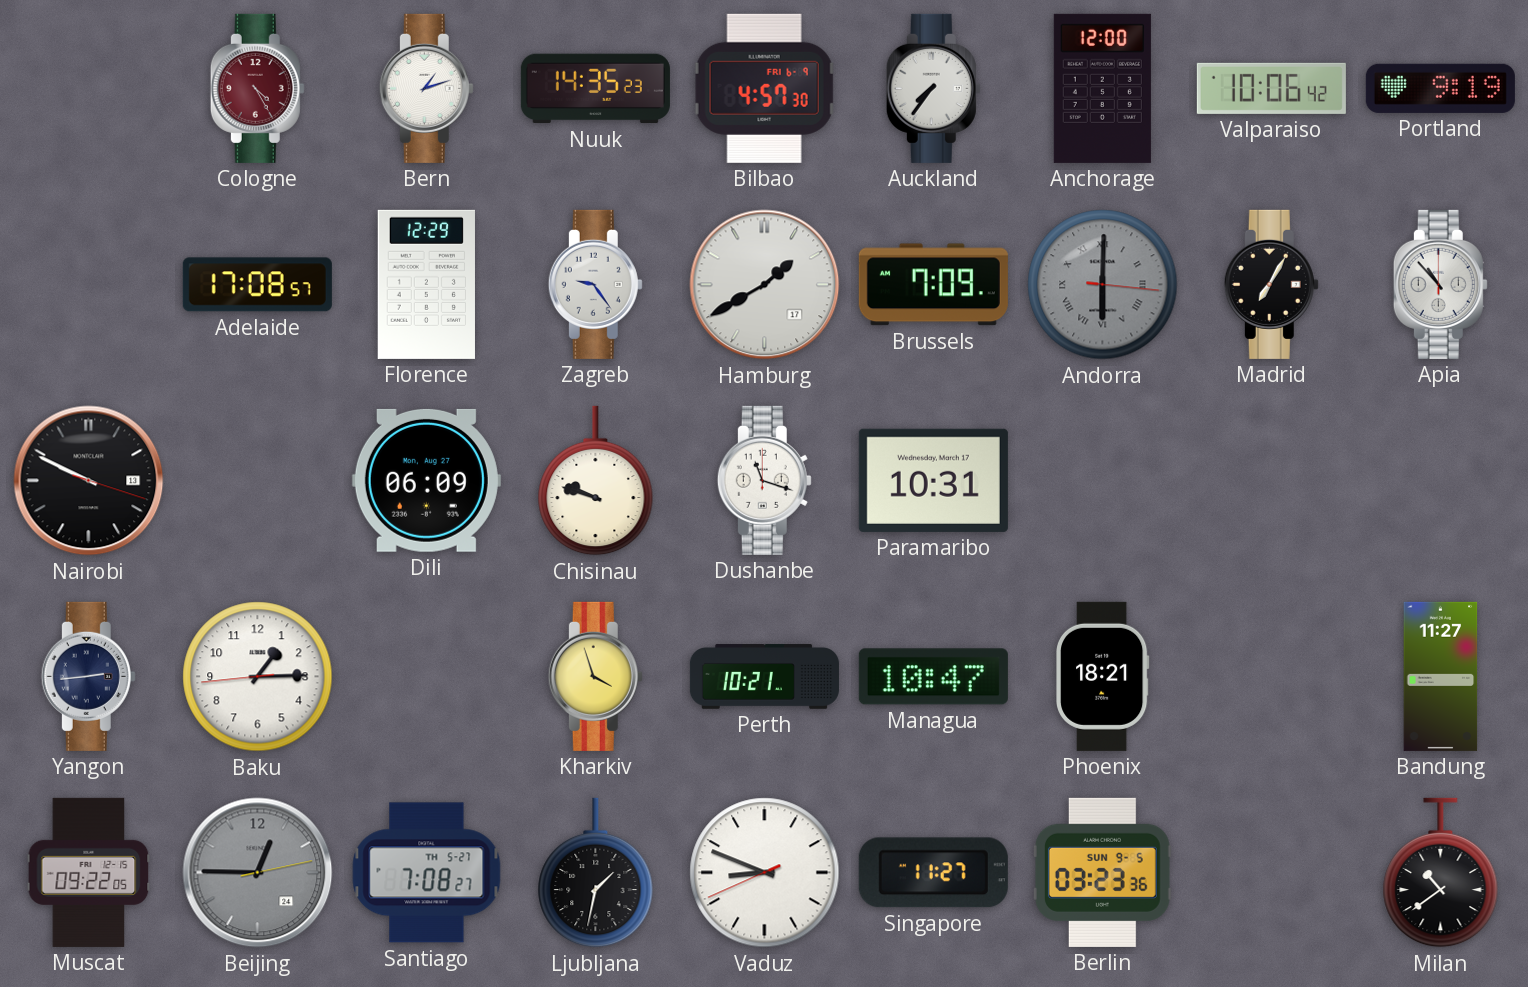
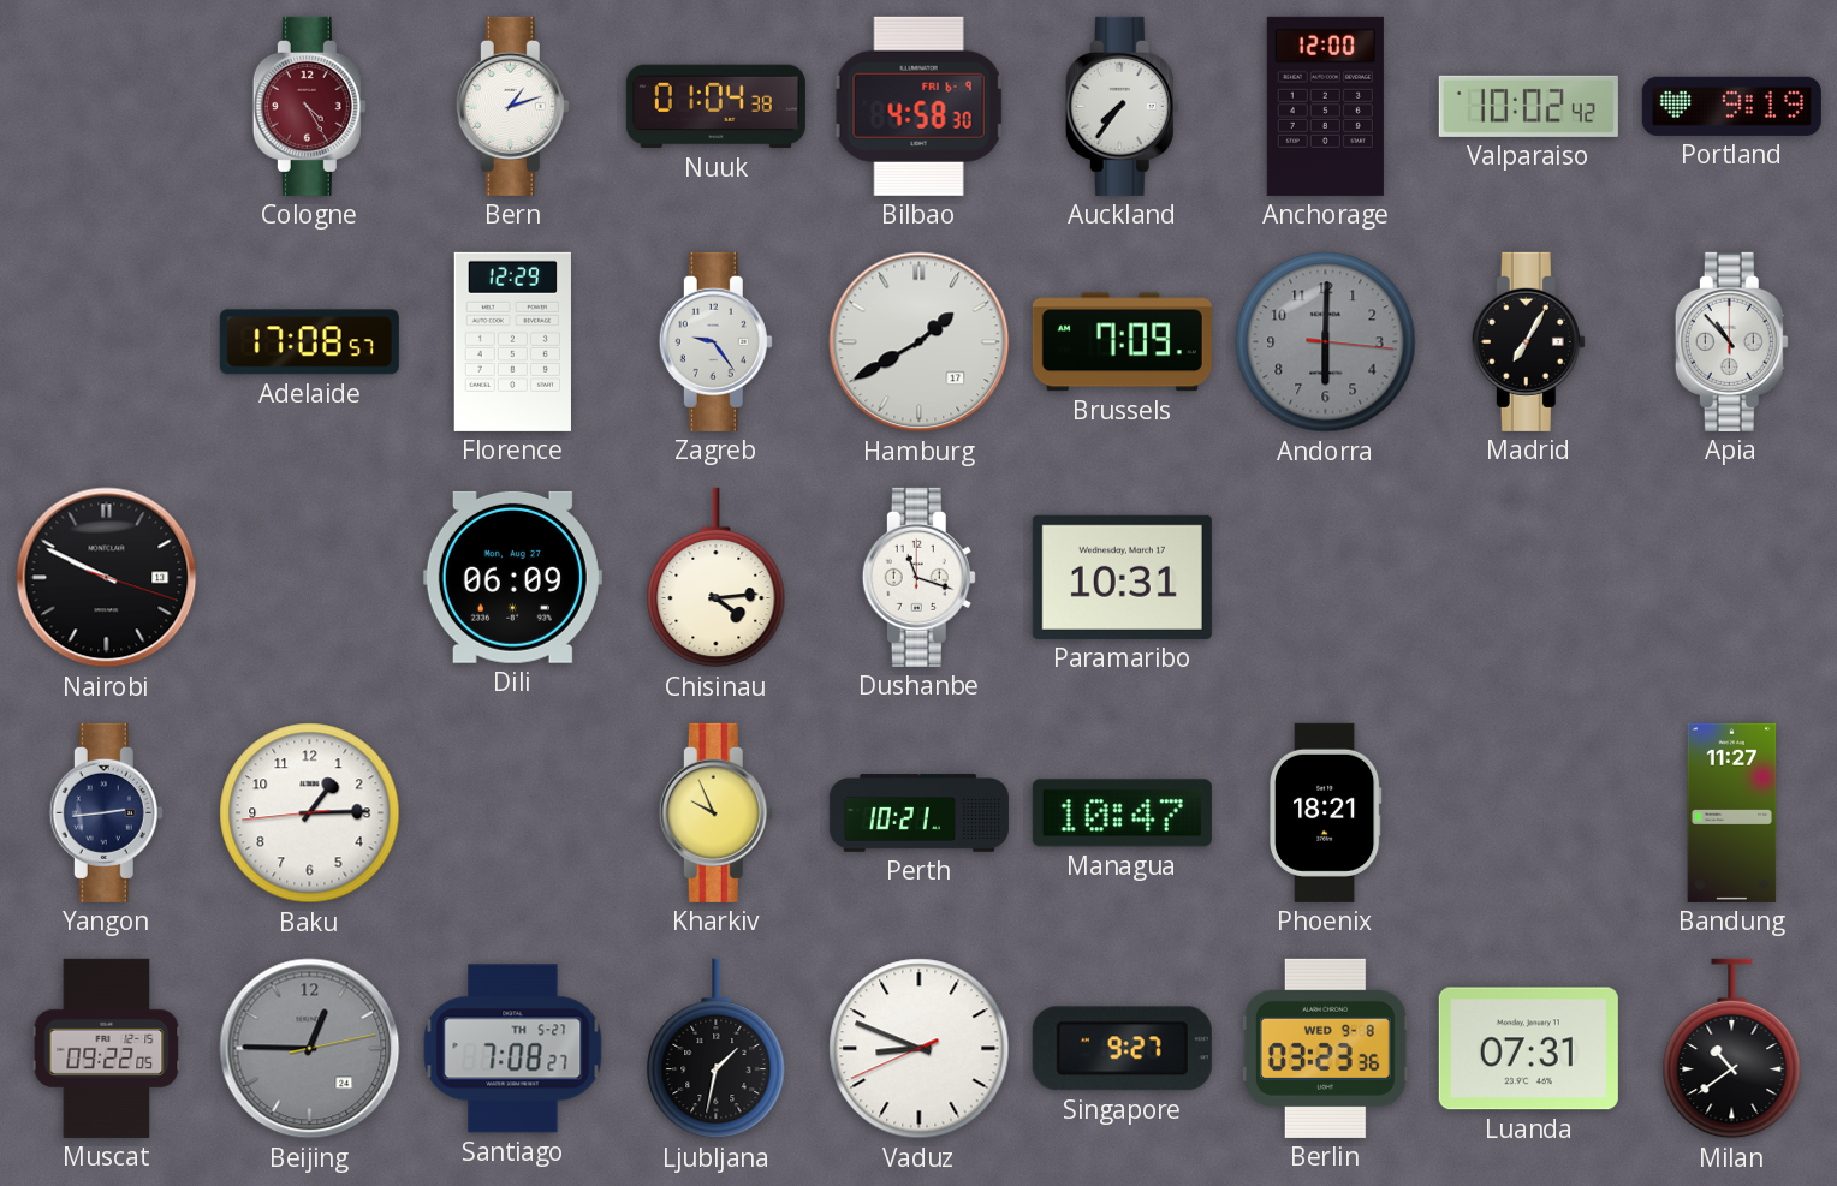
Nuuk: 14:35 -> 01:04 (715, 107)
Bilbao: 4:57 -> 4:58 (919, 106)
Valparaiso: 10:06 -> 10:02 (1528, 106)
Andorra numerals: Roman -> Arabic (1326, 342)
Chisinau: 9:48 -> 4:14 (717, 578)
Kharkiv: 3:57 -> 9:56 (715, 812)
Singapore: 11:27 -> 9:27 (1122, 1049)
Berlin date: SUN 9-5 -> WED 9-8 (1325, 1048)
Luanda: none -> 07:31 (1528, 1049)
